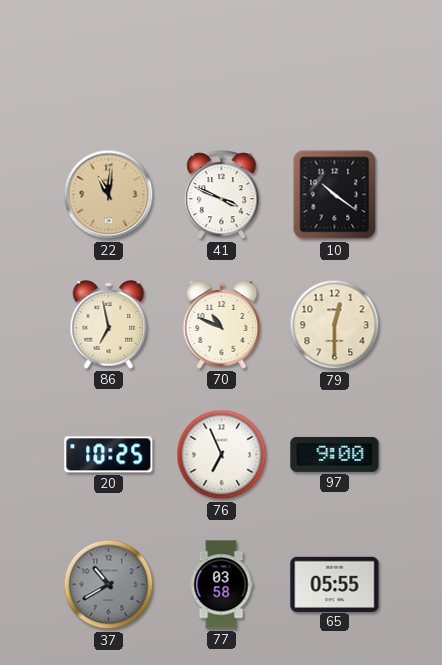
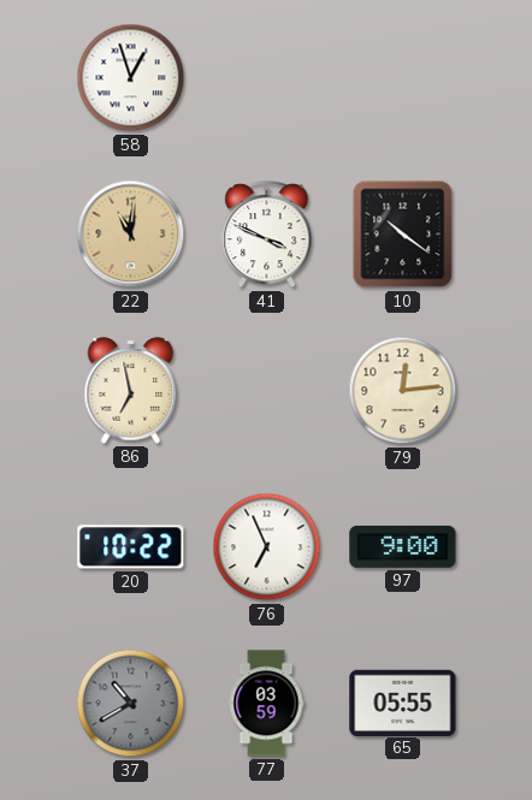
58: none -> 12:57 (131, 78)
70: 10:49 -> none (222, 325)
79: 12:30 -> 12:14 (403, 391)
20: 10:25 -> 10:22 (131, 547)
77: 03:58 -> 03:59 (266, 704)
